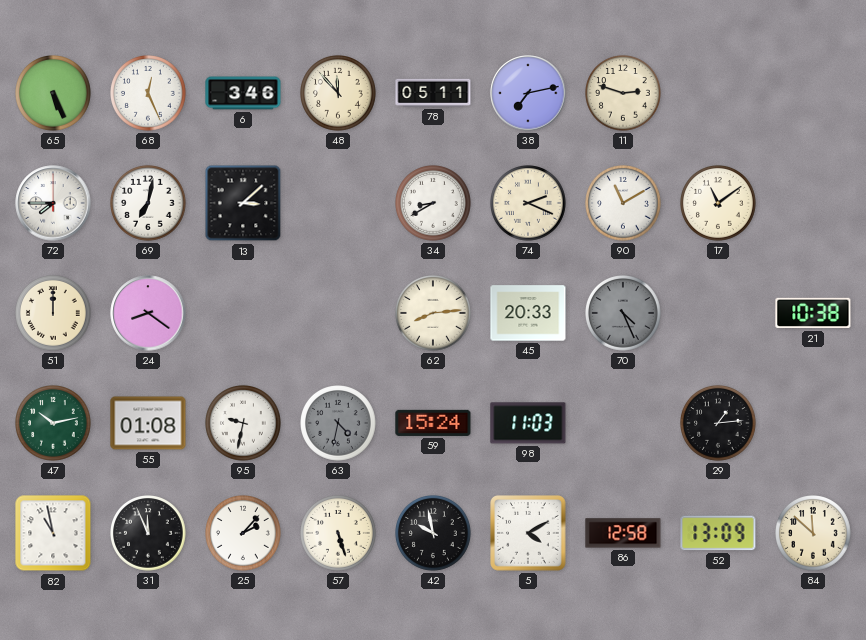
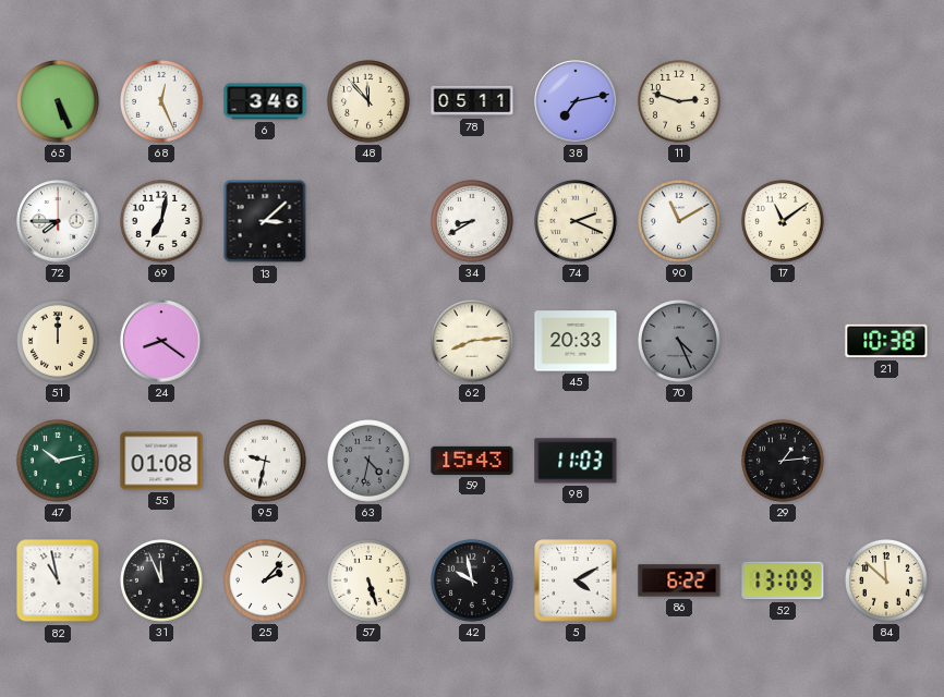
59: 15:24 -> 15:43 (472, 461)
86: 12:58 -> 6:22 (679, 580)
